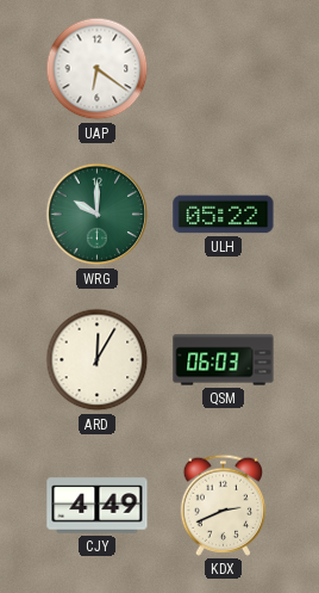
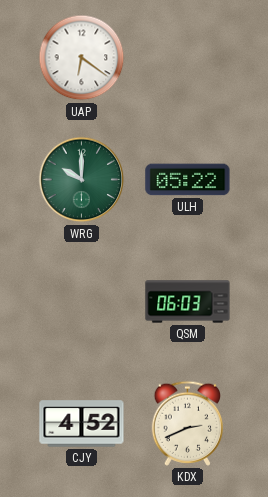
ARD: 12:05 -> none (98, 360)
CJY: 4:49 -> 4:52 (82, 424)
